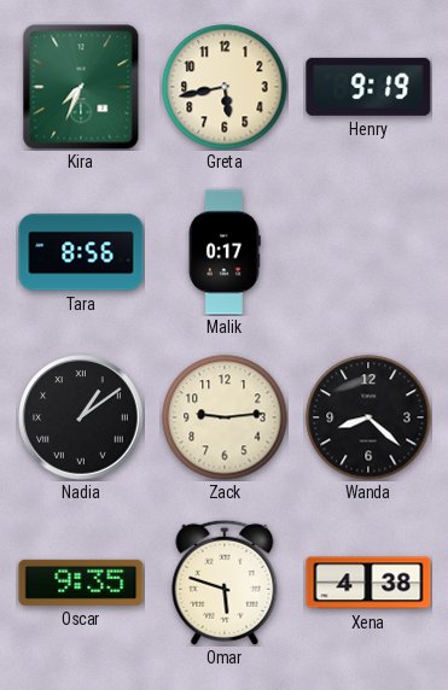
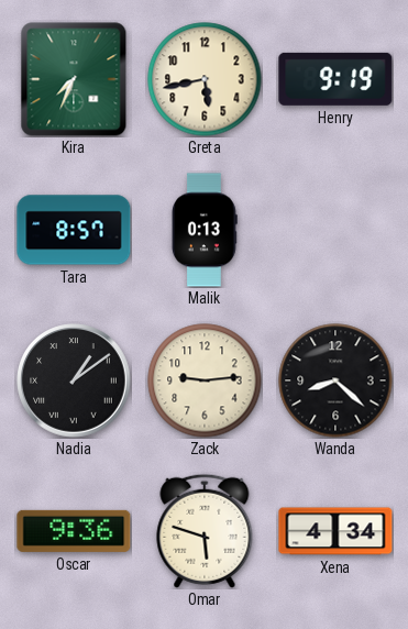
Tara: 8:56 -> 8:57 (74, 230)
Malik: 0:17 -> 0:13 (206, 230)
Oscar: 9:35 -> 9:36 (74, 531)
Xena: 4:38 -> 4:34 (335, 531)
